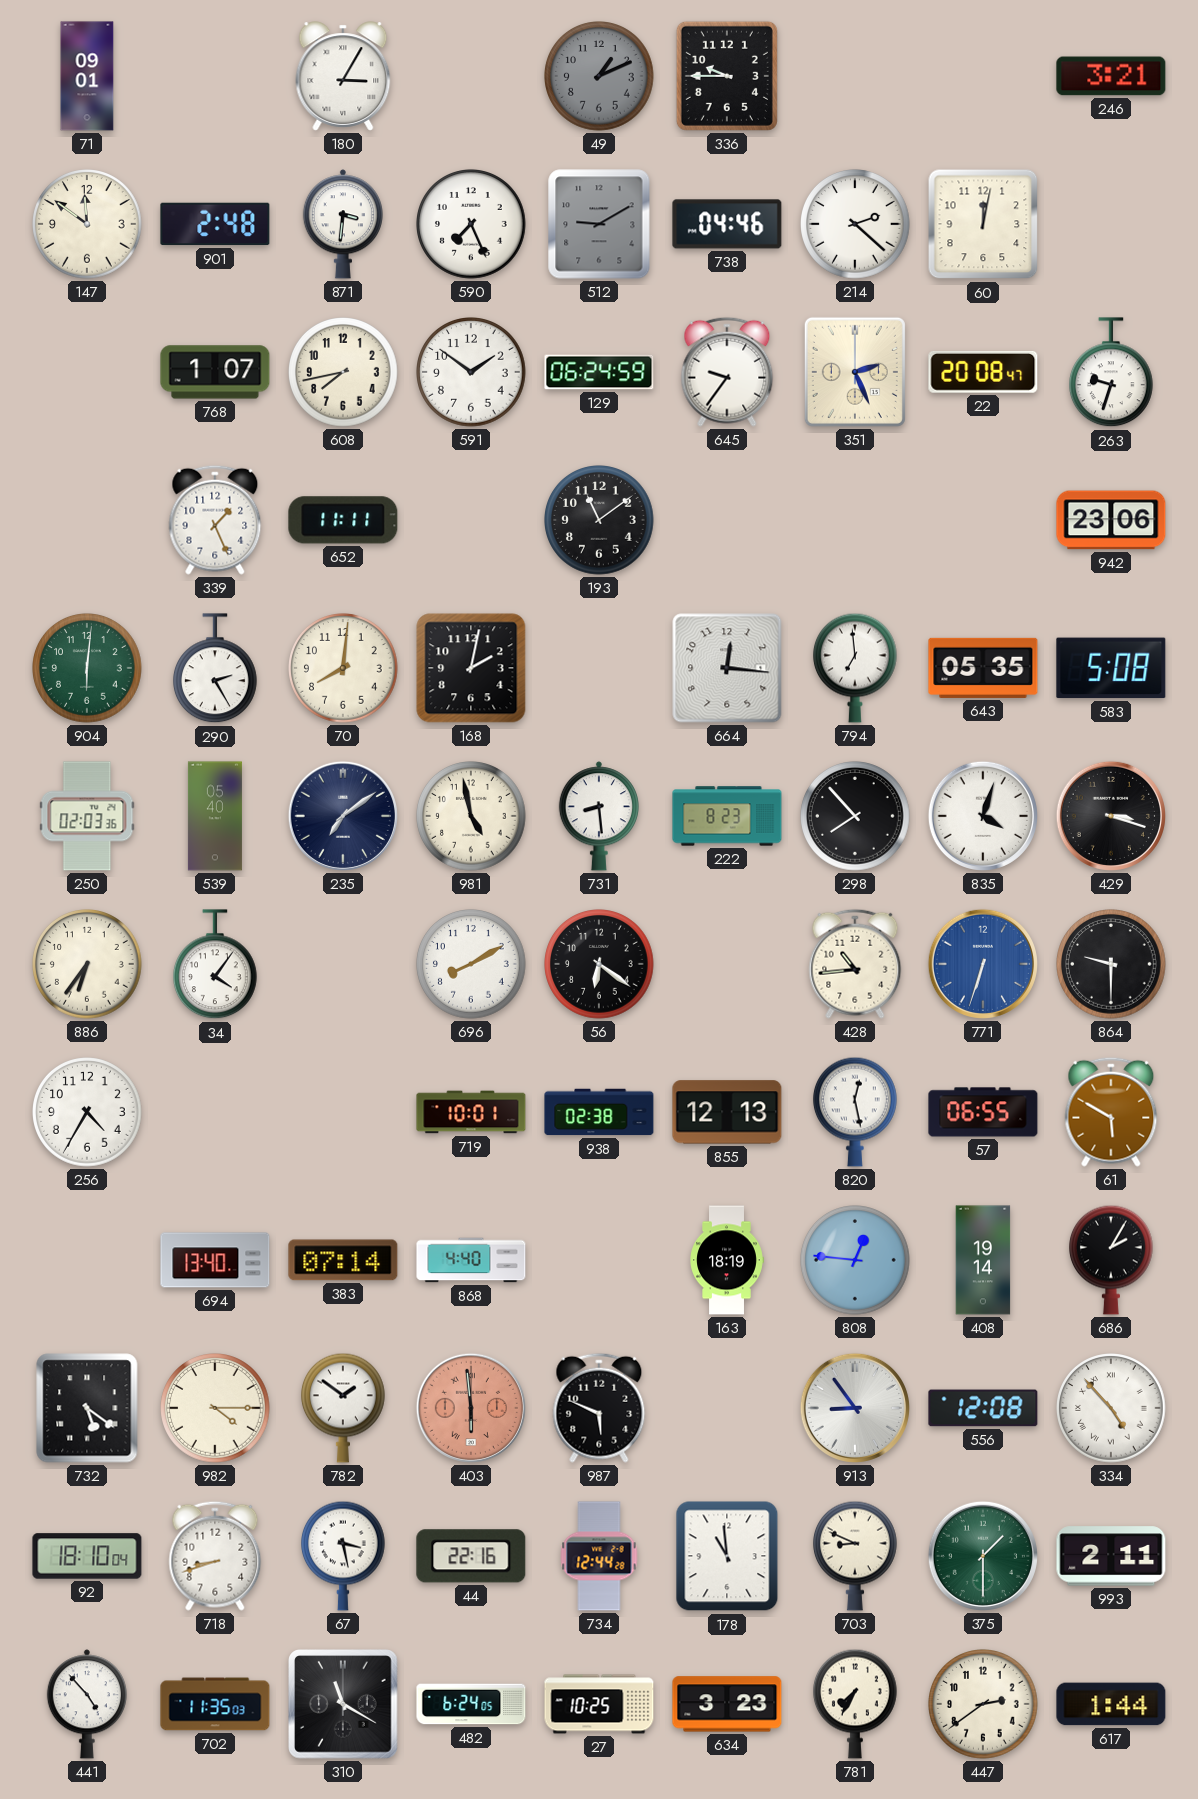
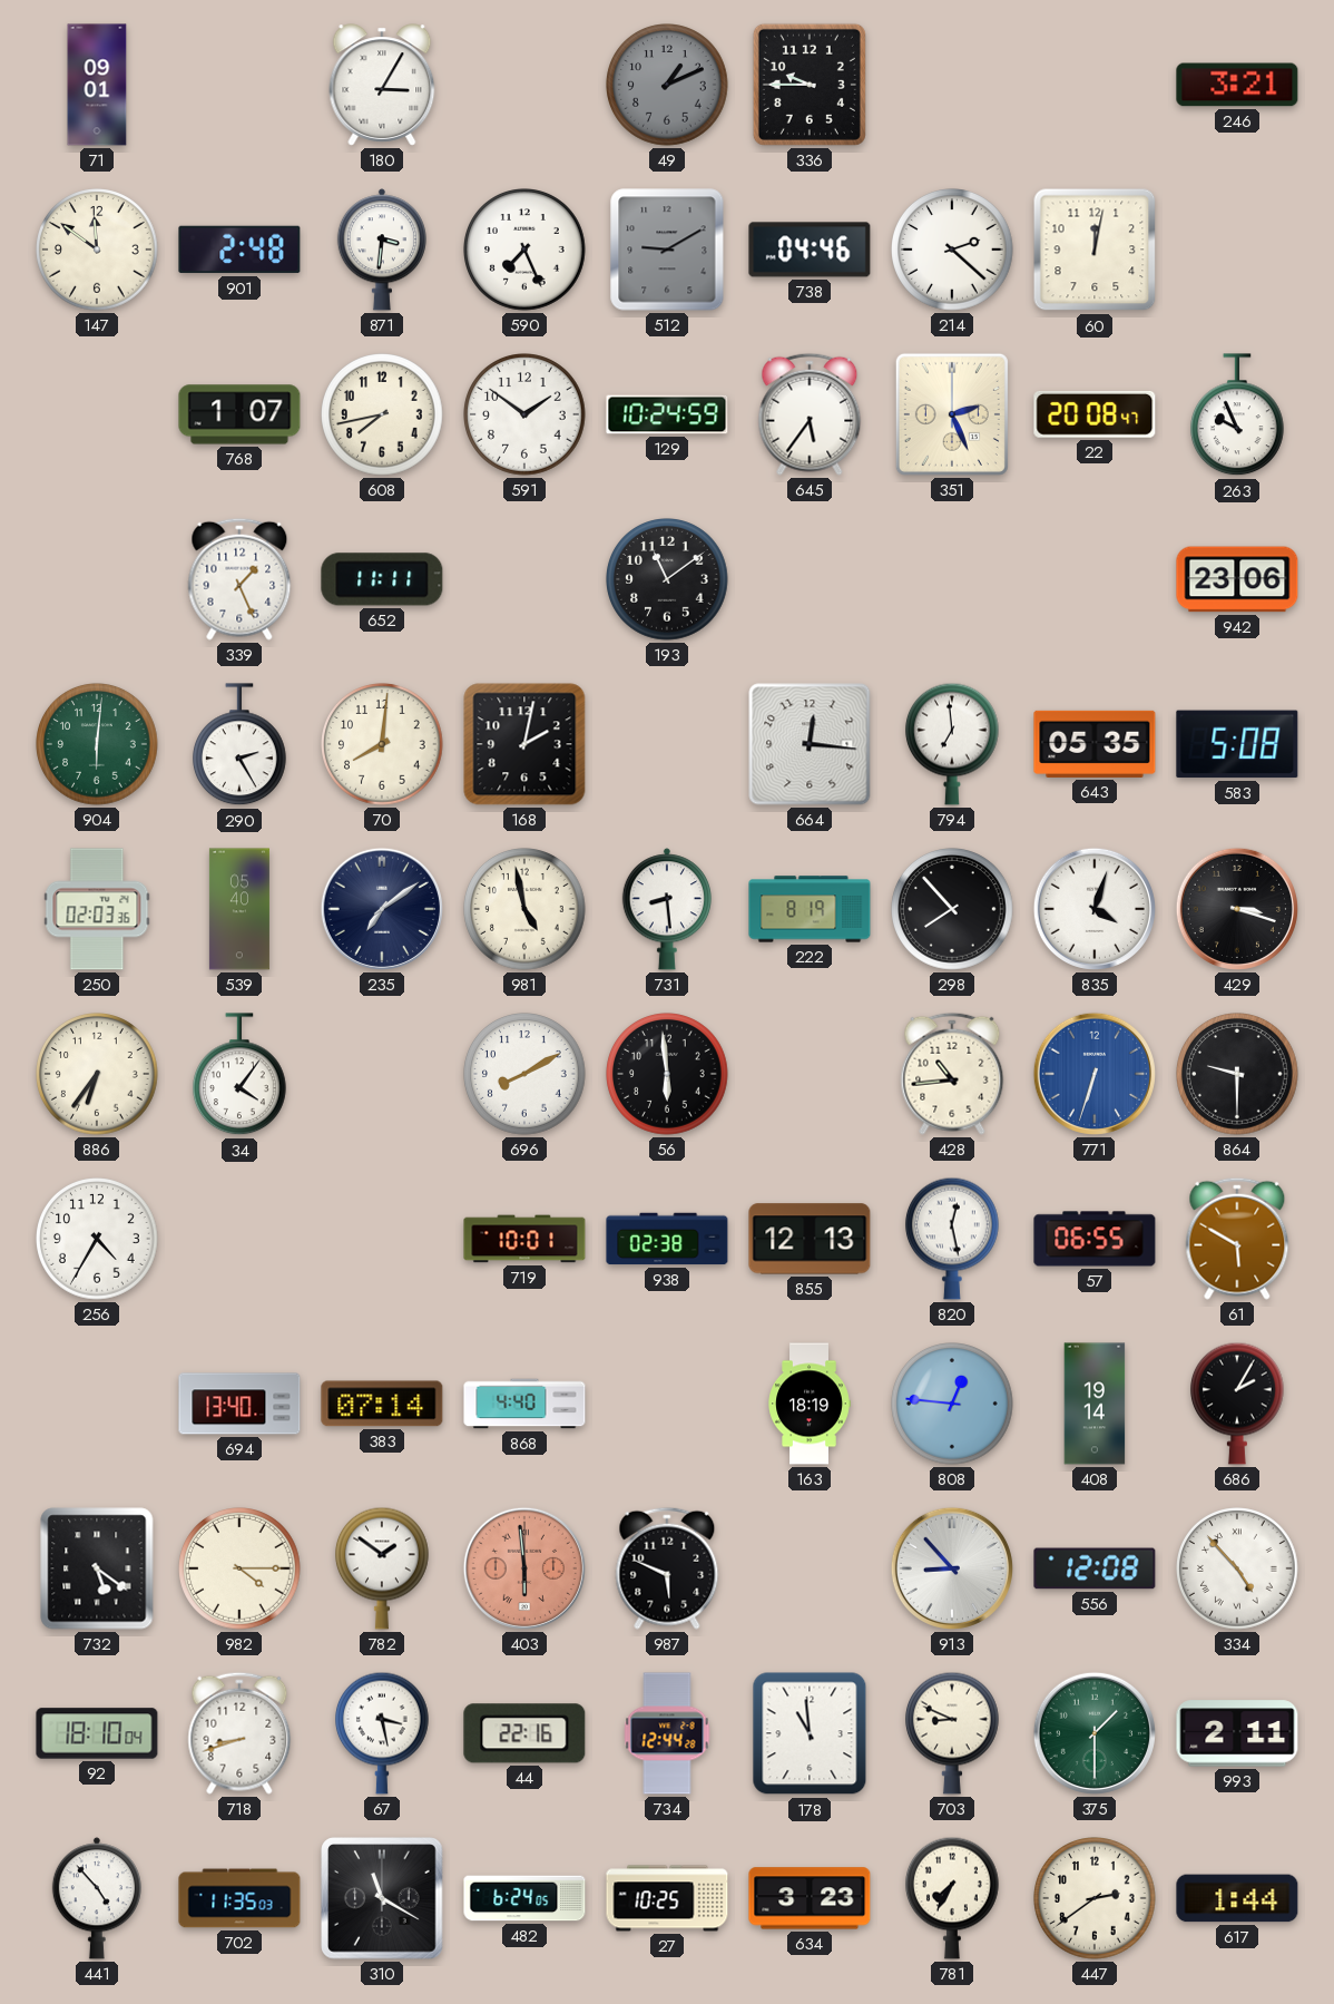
129: 06:24 -> 10:24 (667, 414)
645: 9:36 -> 5:36 (810, 414)
263: 9:33 -> 9:56 (1238, 416)
222: 8:23 -> 8:19 (810, 909)
56: 6:21 -> 5:59 (667, 1074)
913: 8:54 -> 8:53 (952, 1568)
